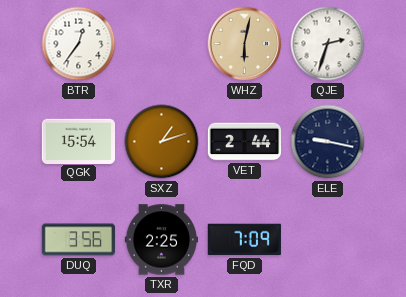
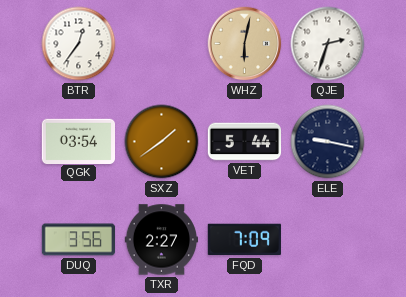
QGK: 15:54 -> 03:54 (78, 141)
SXZ: 1:12 -> 1:39 (162, 142)
VET: 2:44 -> 5:44 (245, 142)
TXR: 2:25 -> 2:27 (161, 240)
